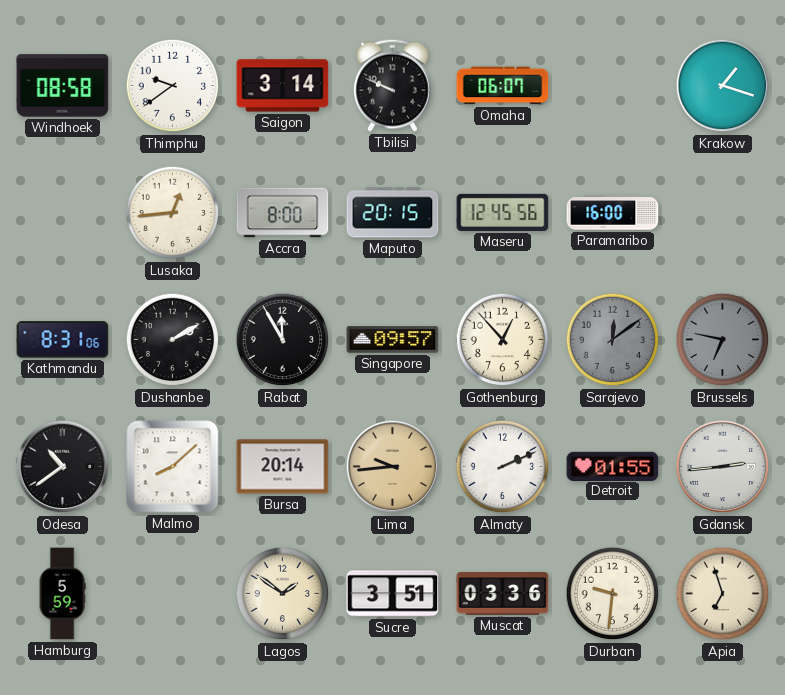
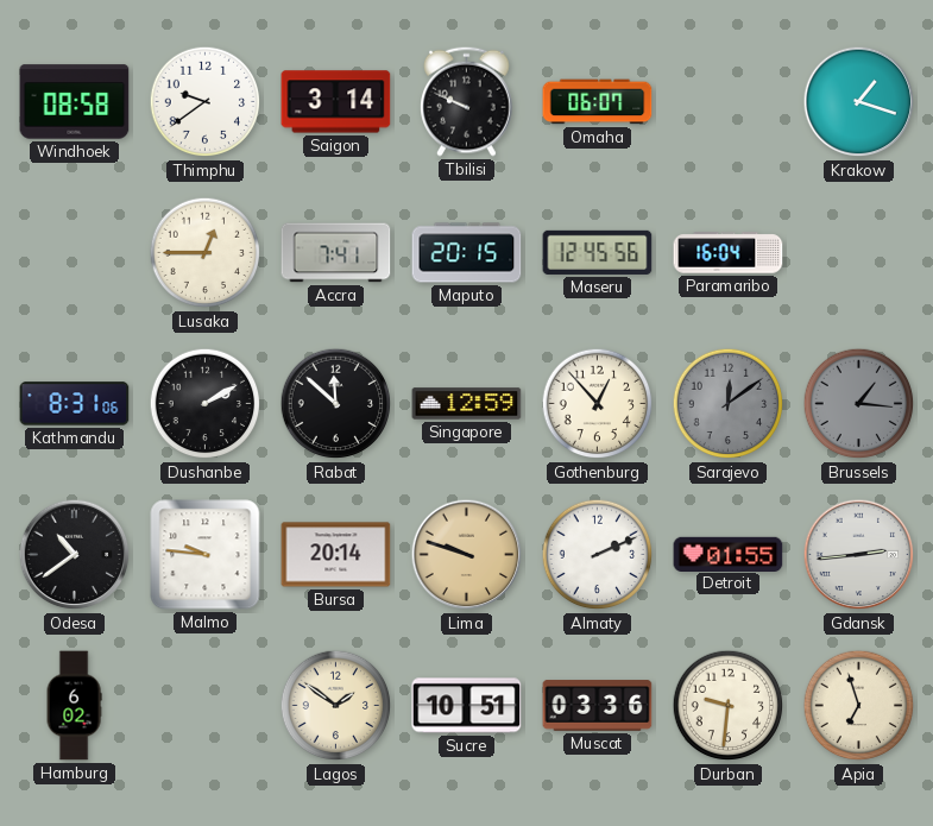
Lusaka: 12:44 -> 12:45 (206, 253)
Accra: 8:00 -> 7:41 (336, 253)
Paramaribo: 16:00 -> 16:04 (729, 253)
Rabat: 11:55 -> 11:52 (336, 404)
Singapore: 09:57 -> 12:59 (467, 404)
Brussels: 6:47 -> 1:16 (859, 404)
Malmo: 8:08 -> 9:46 (206, 555)
Lima: 9:44 -> 9:48 (467, 555)
Hamburg: 5:59 -> 6:02 (74, 706)
Sucre: 3:51 -> 10:51 (467, 706)
